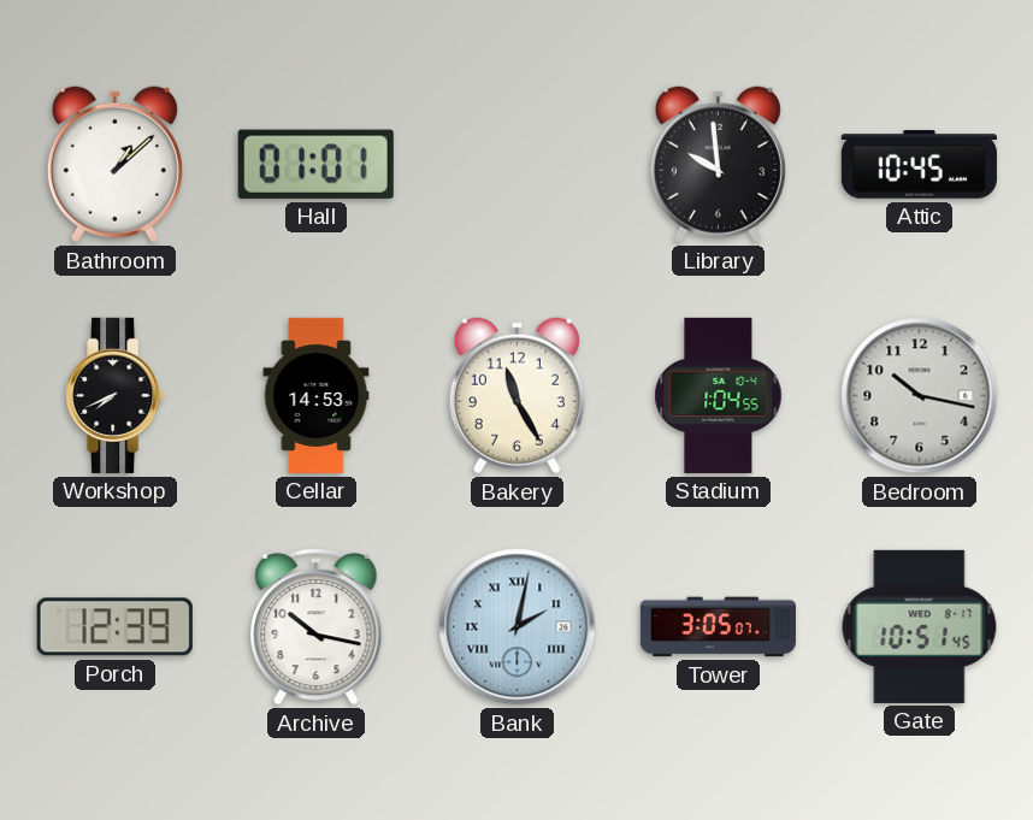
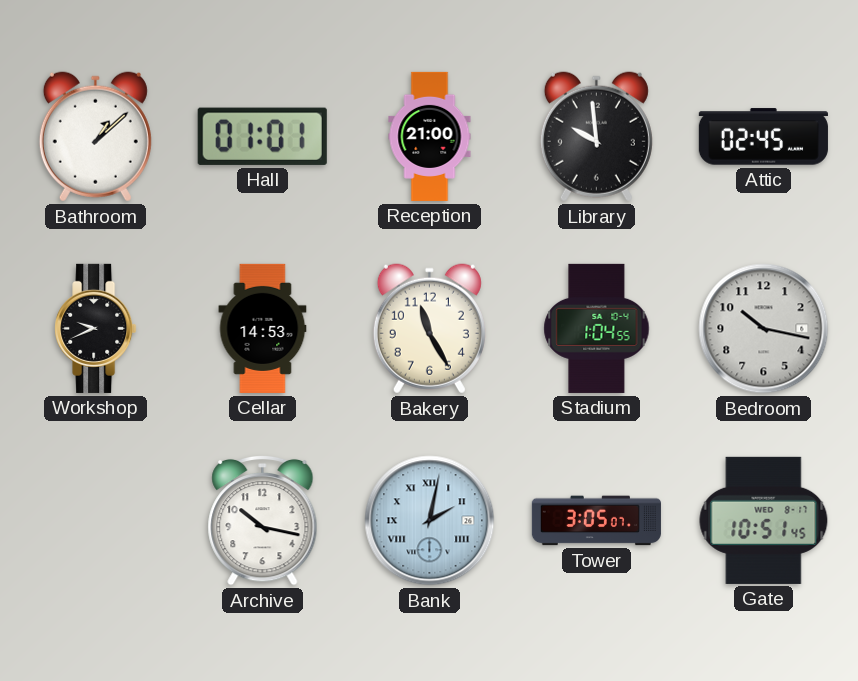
Reception: none -> 21:00 (430, 136)
Attic: 10:45 -> 02:45 (763, 137)
Workshop: 7:41 -> 9:41 (96, 328)
Porch: 12:39 -> none (114, 627)
